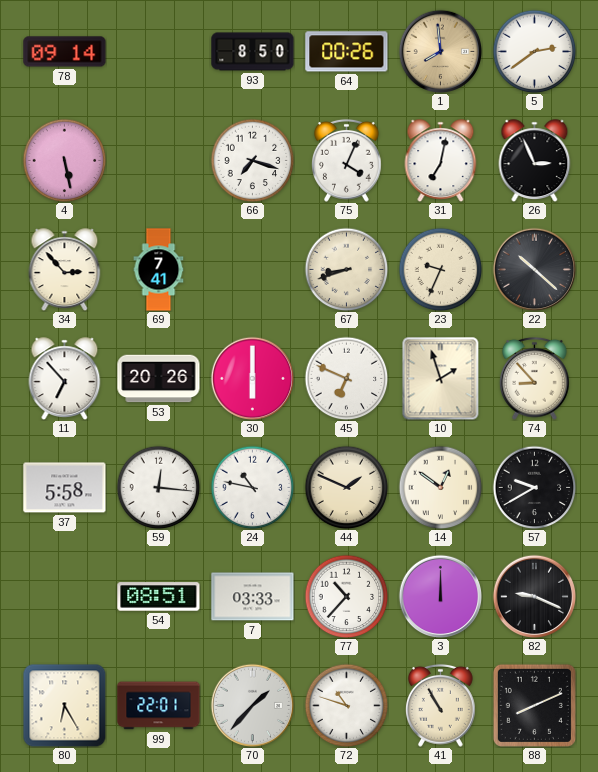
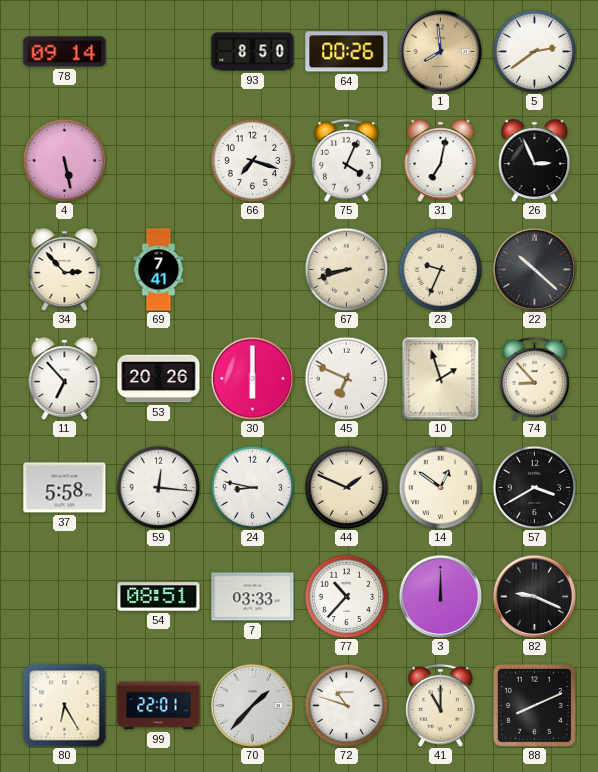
24: 10:47 -> 8:47 (252, 487)
57: 9:40 -> 3:40 (534, 487)
41: 10:55 -> 11:00 (441, 705)
